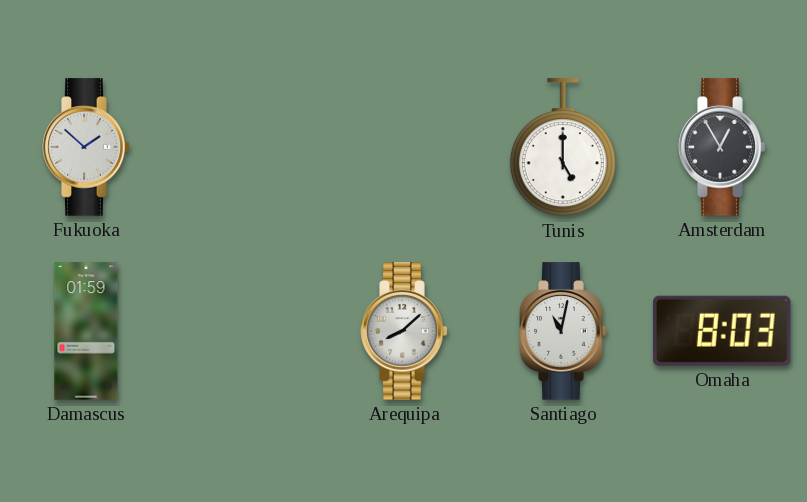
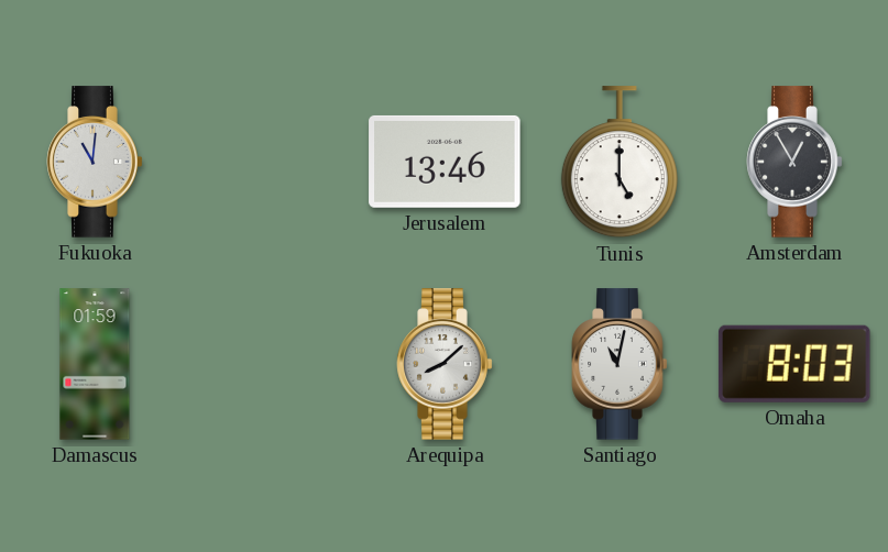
Fukuoka: 1:52 -> 11:01 (95, 162)
Jerusalem: none -> 13:46 (445, 162)
